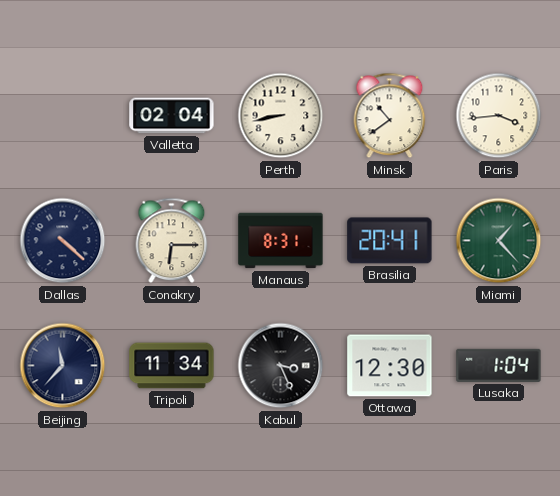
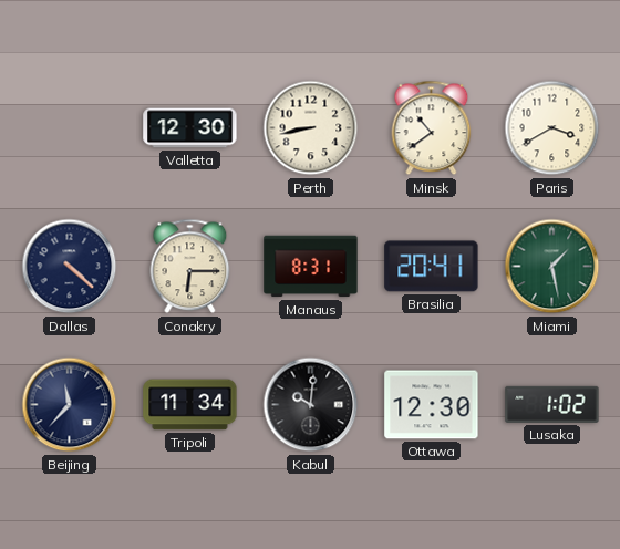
Valletta: 02:04 -> 12:30 (190, 128)
Paris: 3:44 -> 3:40 (552, 128)
Miami: 1:23 -> 1:28 (552, 267)
Kabul: 3:26 -> 10:01 (311, 405)
Lusaka: 1:04 -> 1:02 (552, 404)
